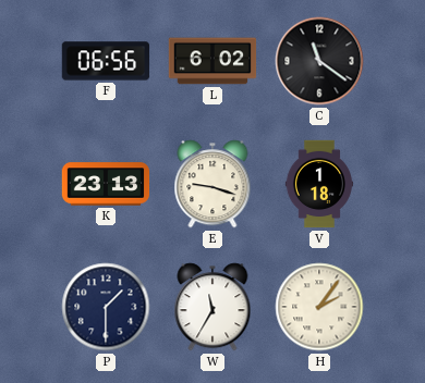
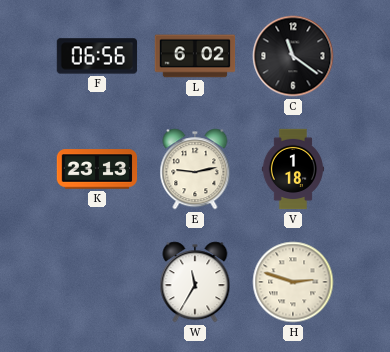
E: 9:18 -> 9:13 (195, 169)
P: 1:30 -> none (106, 307)
H: 2:06 -> 2:48 (293, 282)
